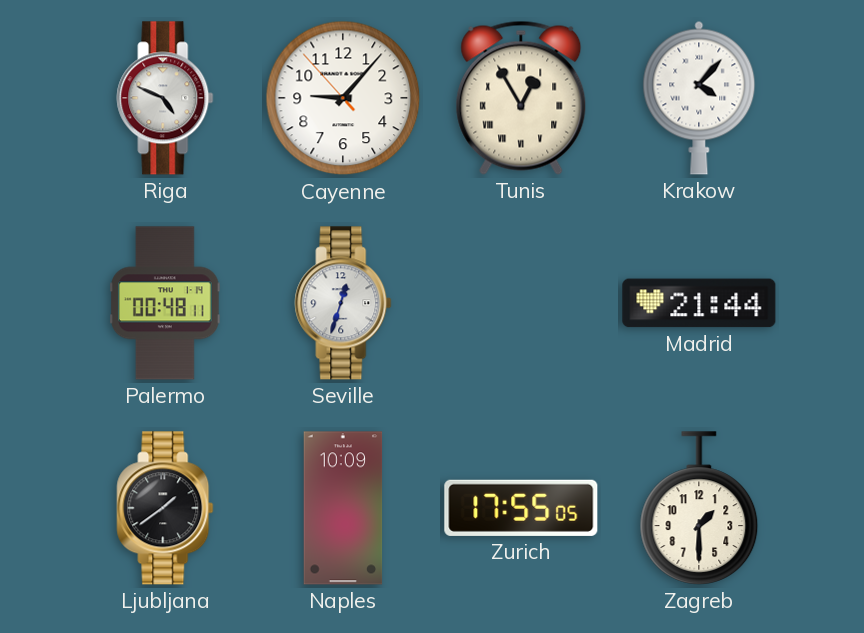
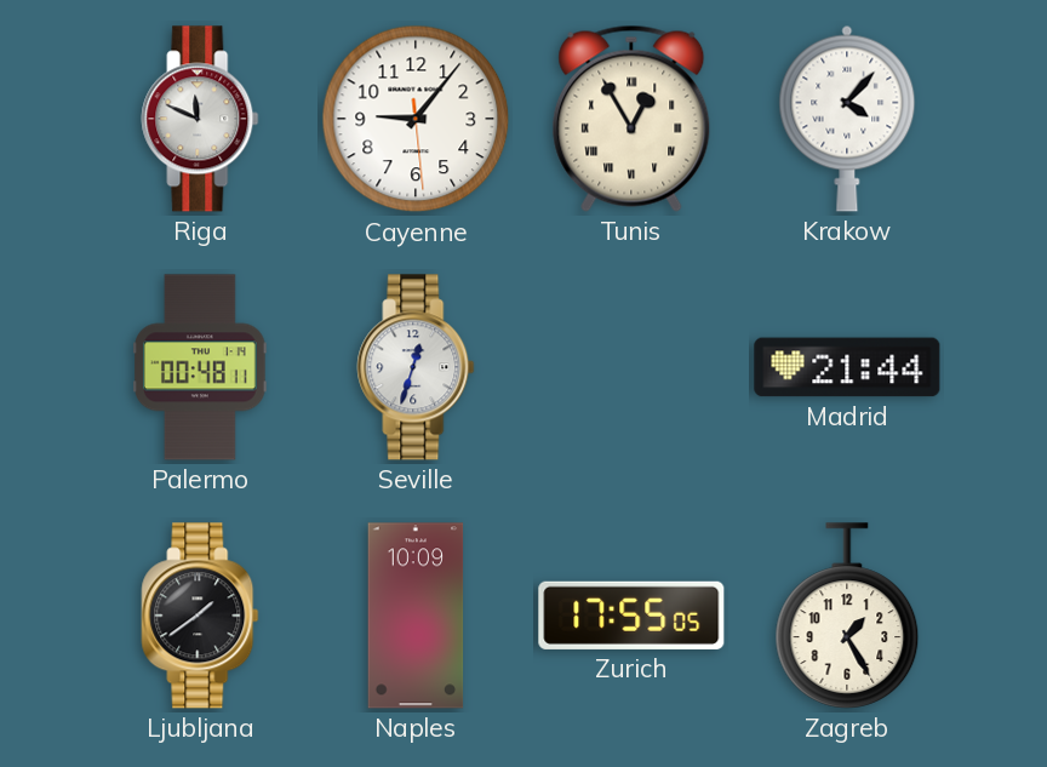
Riga: 4:49 -> 11:49 (200, 119)
Cayenne: 9:06:53 -> 9:06:29 (416, 119)
Zagreb: 1:30 -> 1:25 (847, 616)
